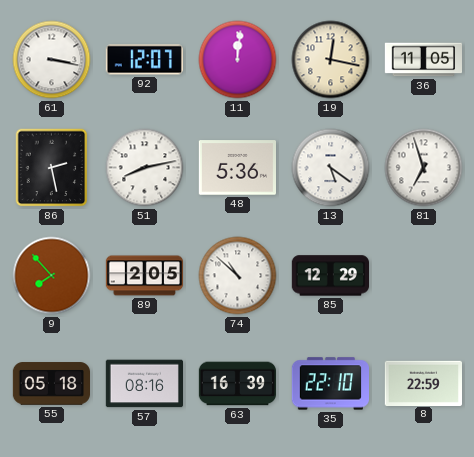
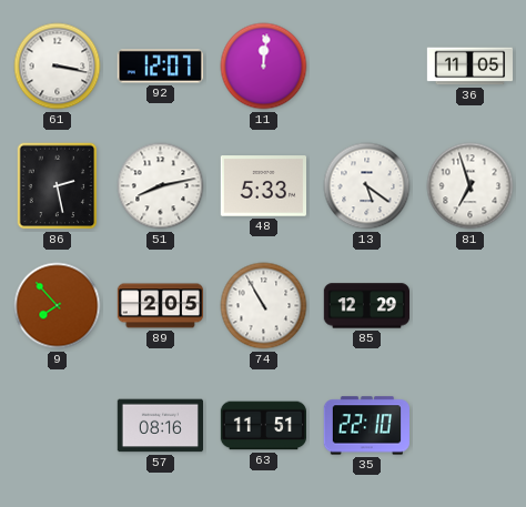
19: 12:17 -> none (331, 60)
48: 5:36 -> 5:33 (263, 186)
74: 10:52 -> 10:55 (264, 306)
55: 05:18 -> none (52, 384)
63: 16:39 -> 11:51 (264, 426)
8: 22:59 -> none (423, 383)
